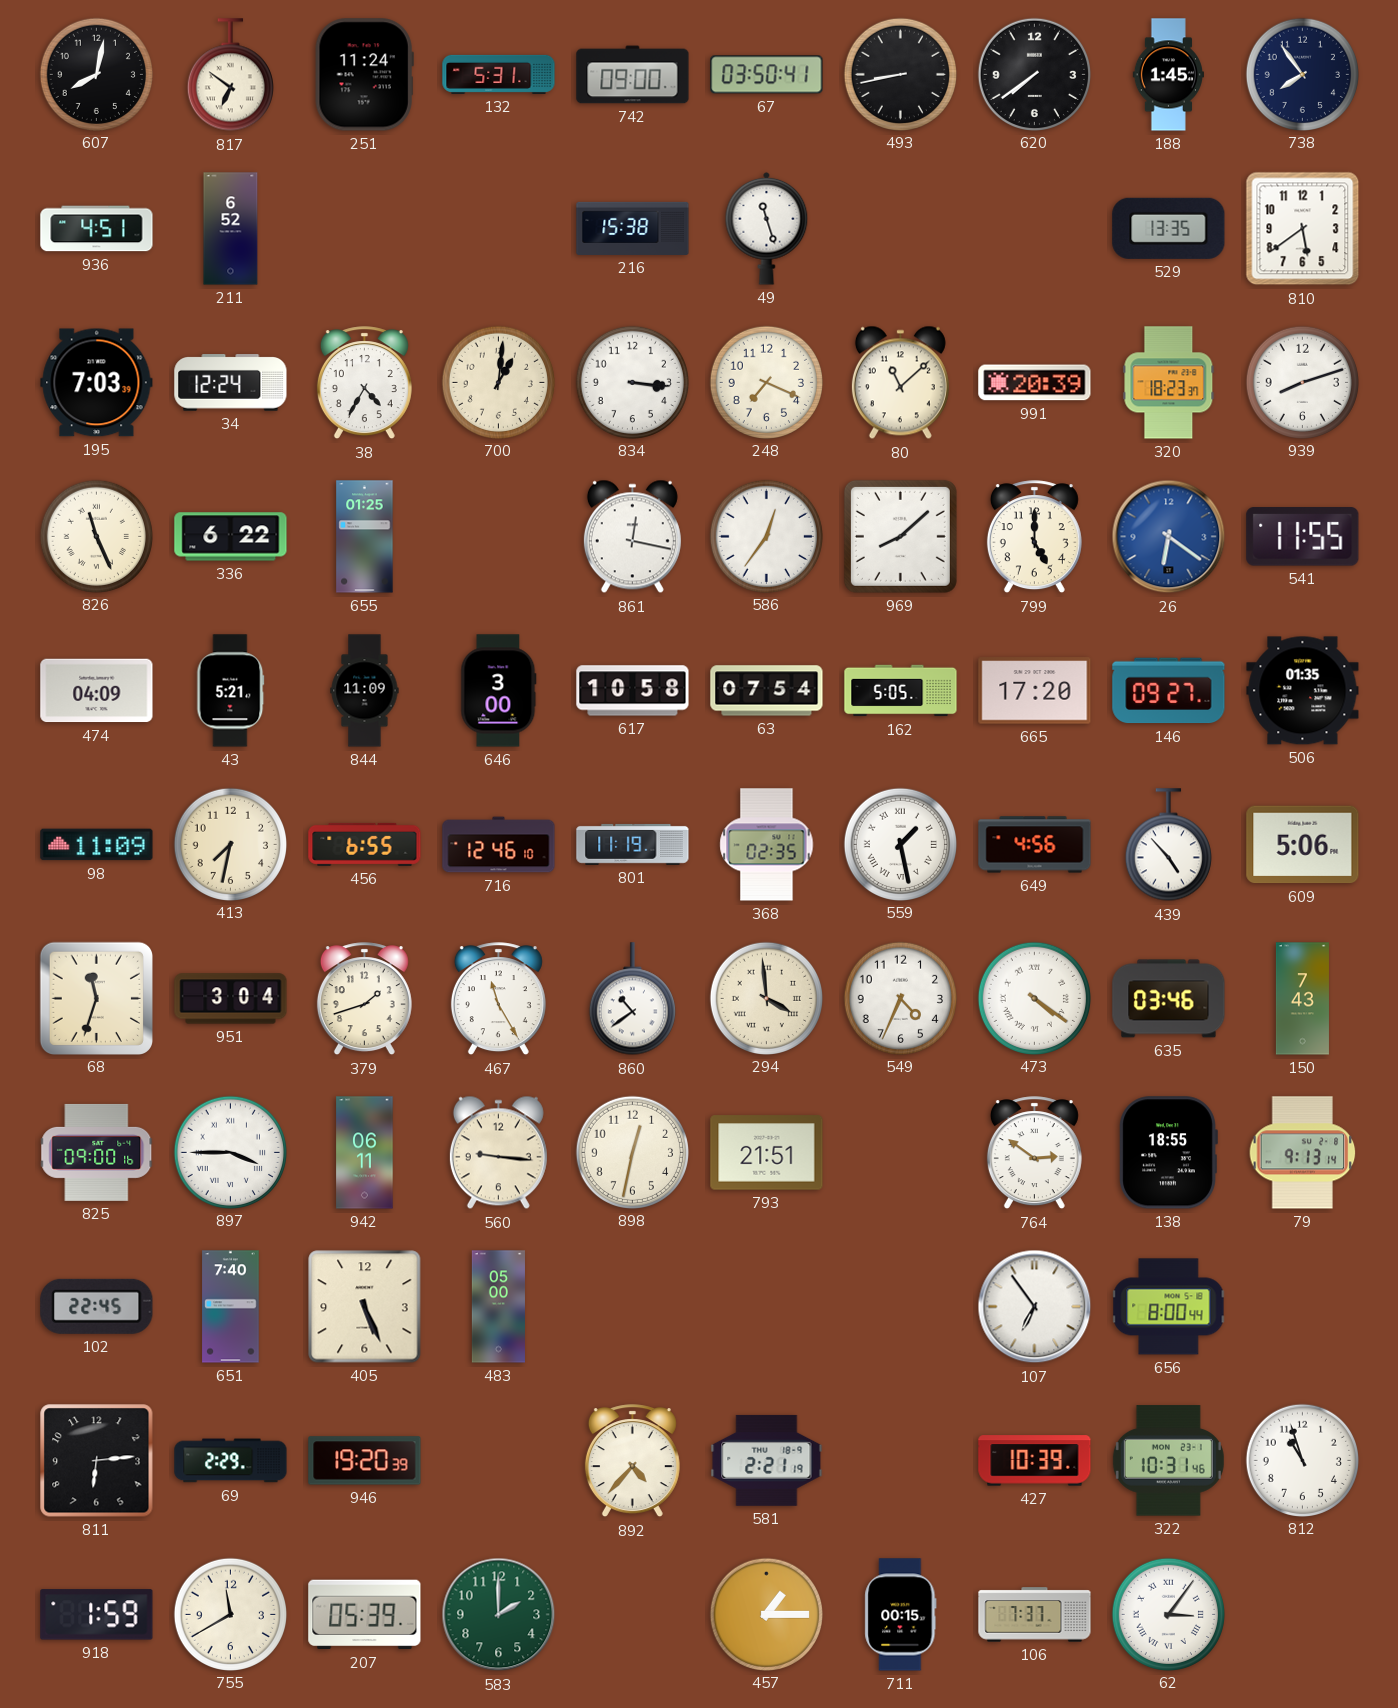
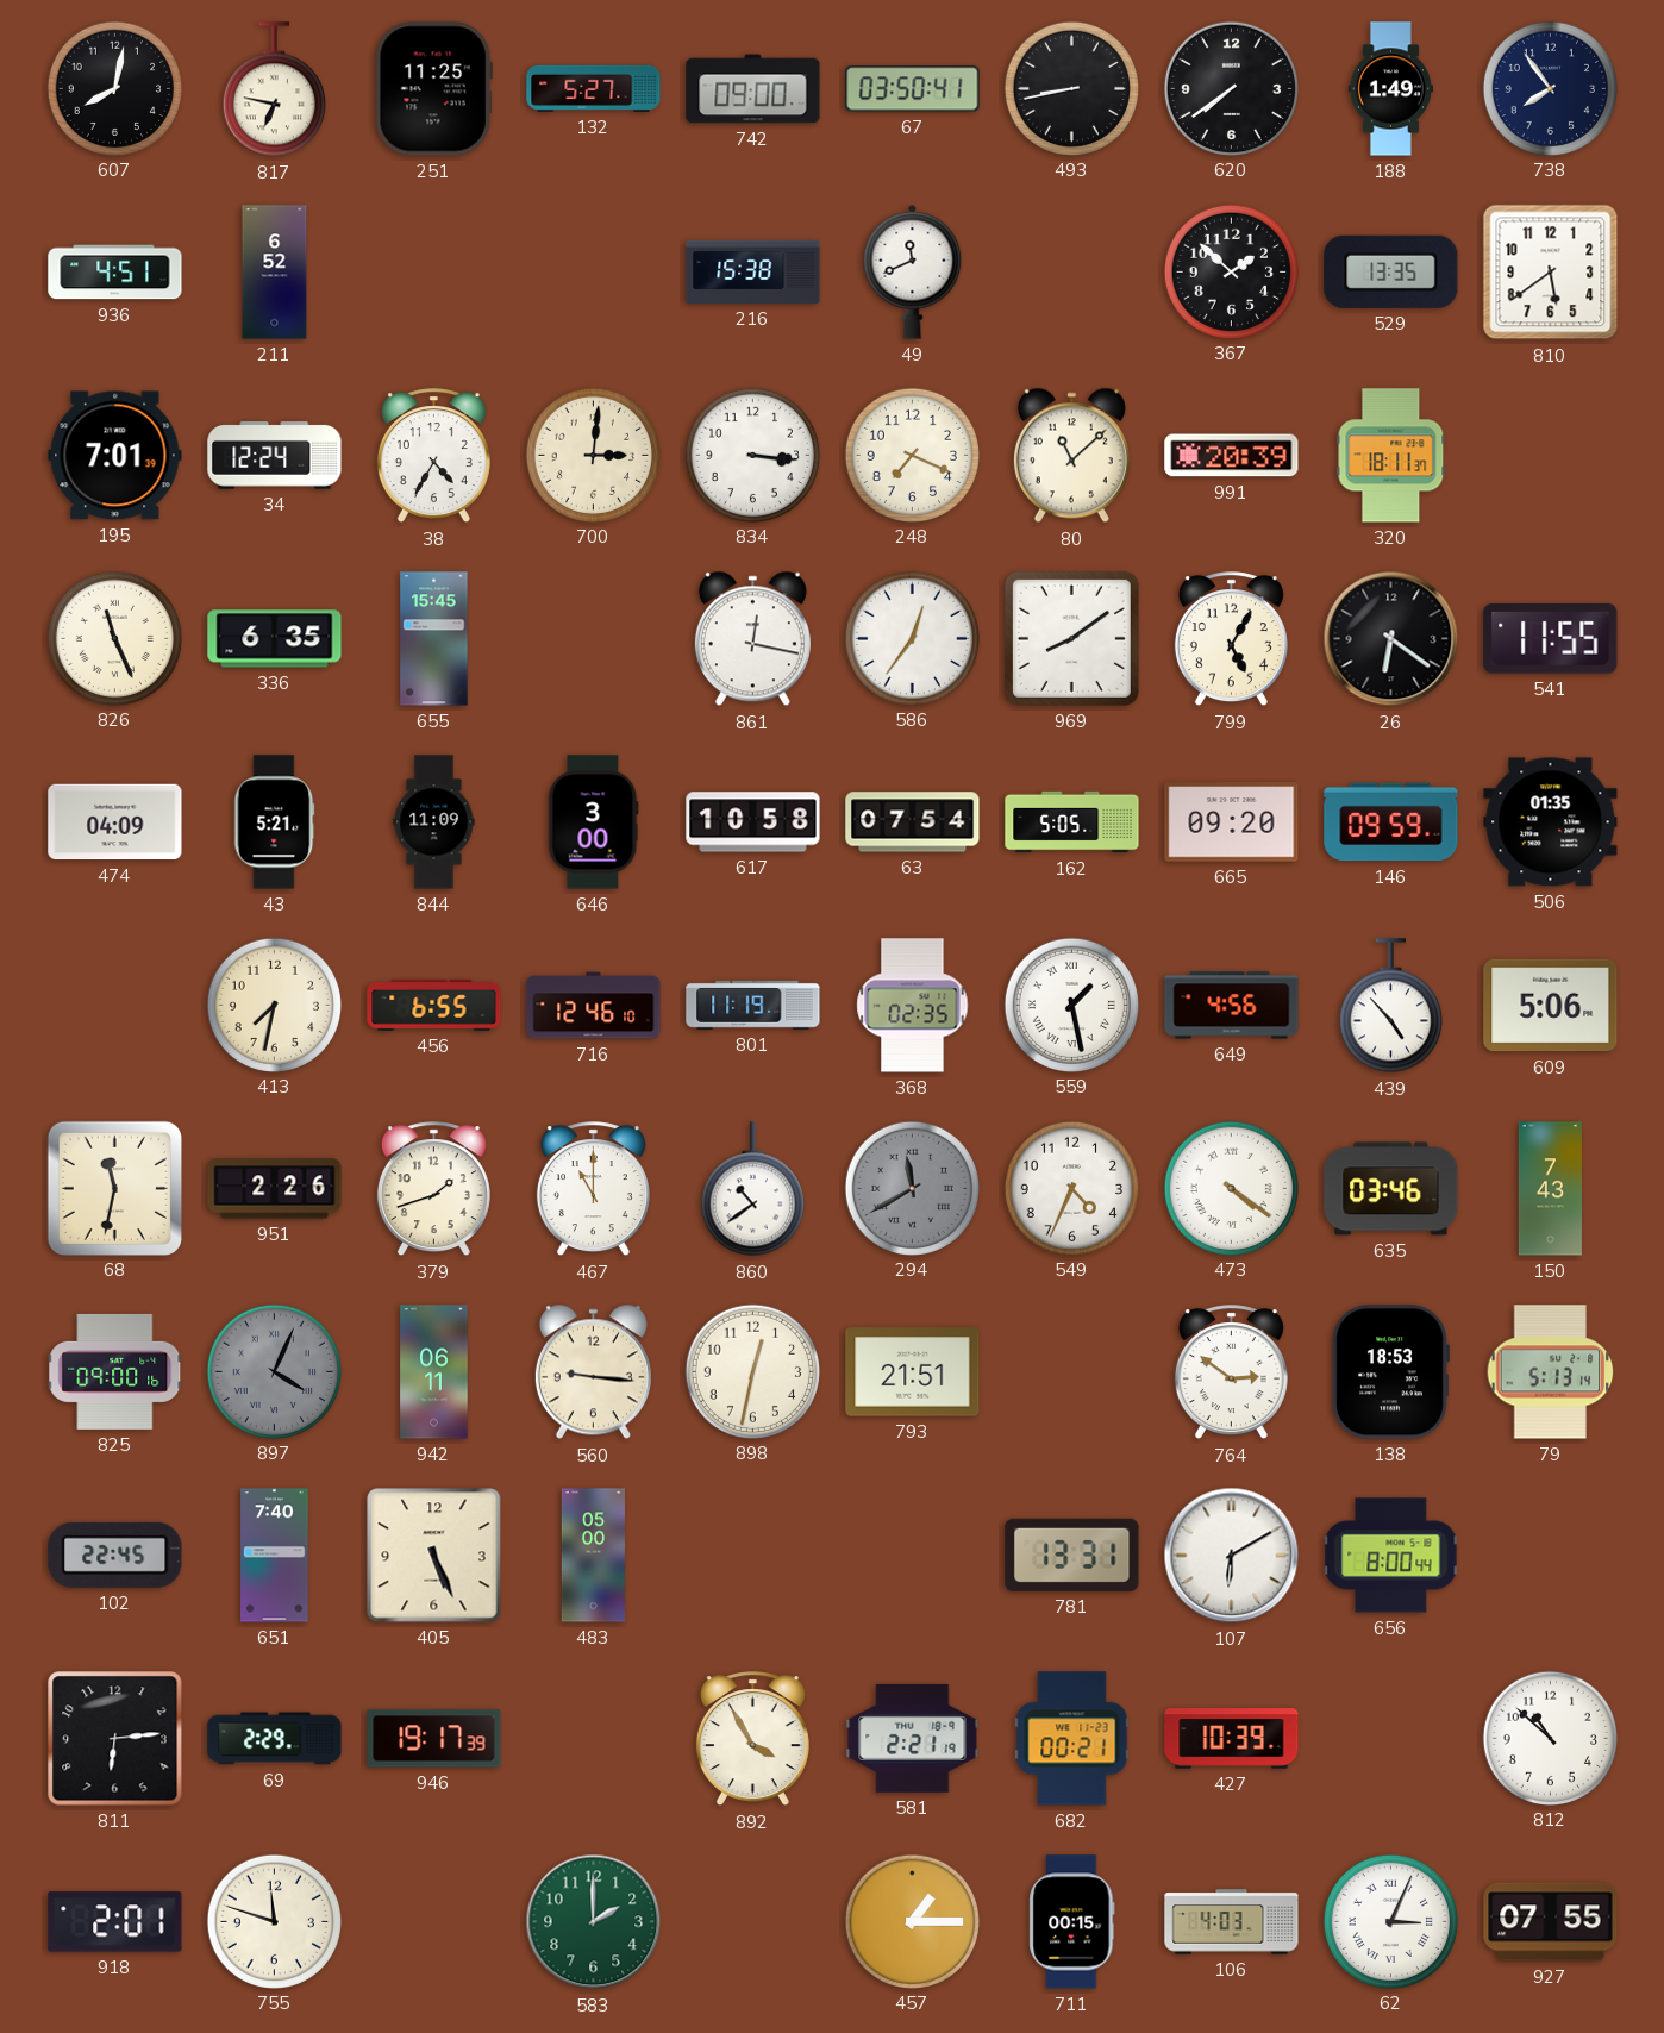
817: 6:51 -> 6:47 (274, 89)
251: 11:24 -> 11:25 (433, 89)
132: 5:31 -> 5:27 (594, 88)
188: 1:45 -> 1:49 (1390, 89)
49: 11:27 -> 11:41 (913, 271)
367: none -> 1:52 (1231, 271)
195: 7:03 -> 7:01 (115, 456)
700: 1:01 -> 3:01 (593, 455)
320: 18:23 -> 18:11 (1391, 456)
939: 8:12 -> none (1302, 382)
336: 6:22 -> 6:35 (275, 639)
655: 01:25 -> 15:45 (434, 639)
969: 8:08 -> 8:09 (1071, 638)
799: 5:00 -> 5:05 (1231, 639)
26 dial: blue -> black (1391, 639)
665: 17:20 -> 09:20 (1232, 822)
146: 09:27 -> 09:59 (1391, 822)
98: 11:09 -> none (97, 845)
68: 11:33 -> 11:32 (114, 1188)
951: 3:04 -> 2:26 (275, 1189)
467: 11:25 -> 11:00 (593, 1189)
294: 3:59 -> 11:40 (912, 1188)
294 dial: cream -> grey (912, 1188)
897: 3:45 -> 4:04 (274, 1371)
897 dial: white -> grey (274, 1371)
138: 18:55 -> 18:53 (1391, 1372)
79: 9:13 -> 5:13 (1551, 1372)
781: none -> 13:31 (1072, 1555)
107: 6:54 -> 6:10 (1232, 1556)
946: 19:20 -> 19:17 (434, 1739)
892: 4:37 -> 3:55 (752, 1739)
682: none -> 00:21 (1072, 1739)
322: 10:31 -> none (1168, 1461)
812: 10:57 -> 10:52 (1550, 1738)
918: 1:59 -> 2:01 (115, 1922)
755: 11:40 -> 11:48 (274, 1921)
207: 05:39 -> none (365, 1615)
106: 7:37 -> 4:03 (1232, 1922)
62: 3:06 -> 3:04 (1390, 1921)
927: none -> 07:55 (1551, 1922)
